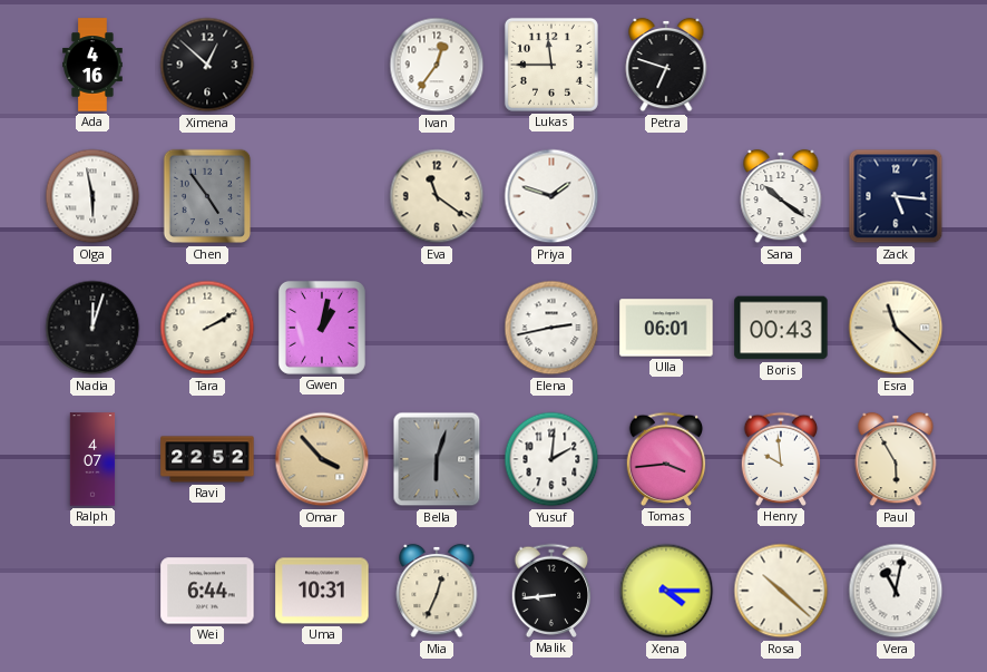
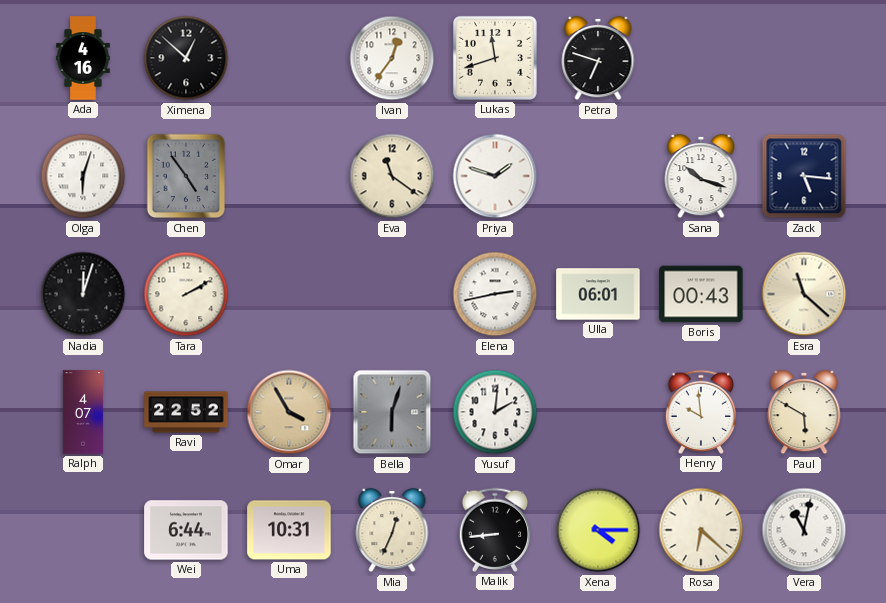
Lukas: 11:45 -> 11:42 (495, 58)
Olga: 5:58 -> 6:03 (83, 176)
Sana: 10:21 -> 10:18 (701, 176)
Gwen: 1:02 -> none (322, 328)
Omar: 3:53 -> 3:55 (289, 412)
Tomas: 3:44 -> none (666, 459)
Paul: 5:55 -> 5:50 (804, 412)
Rosa: 10:22 -> 6:22 (701, 530)
